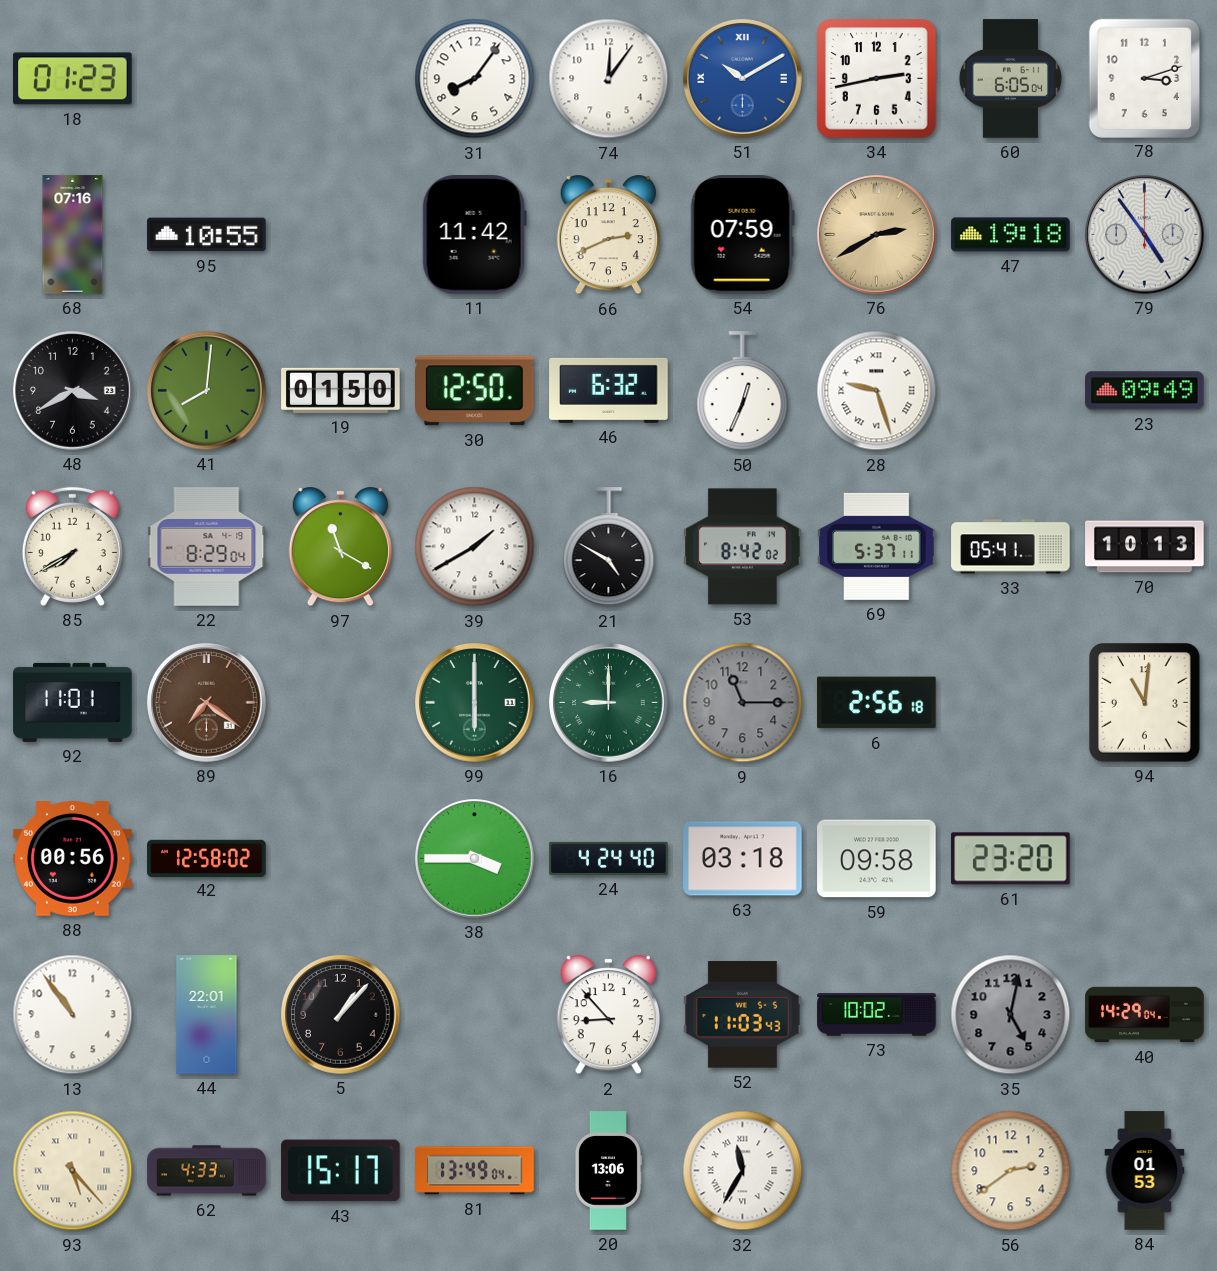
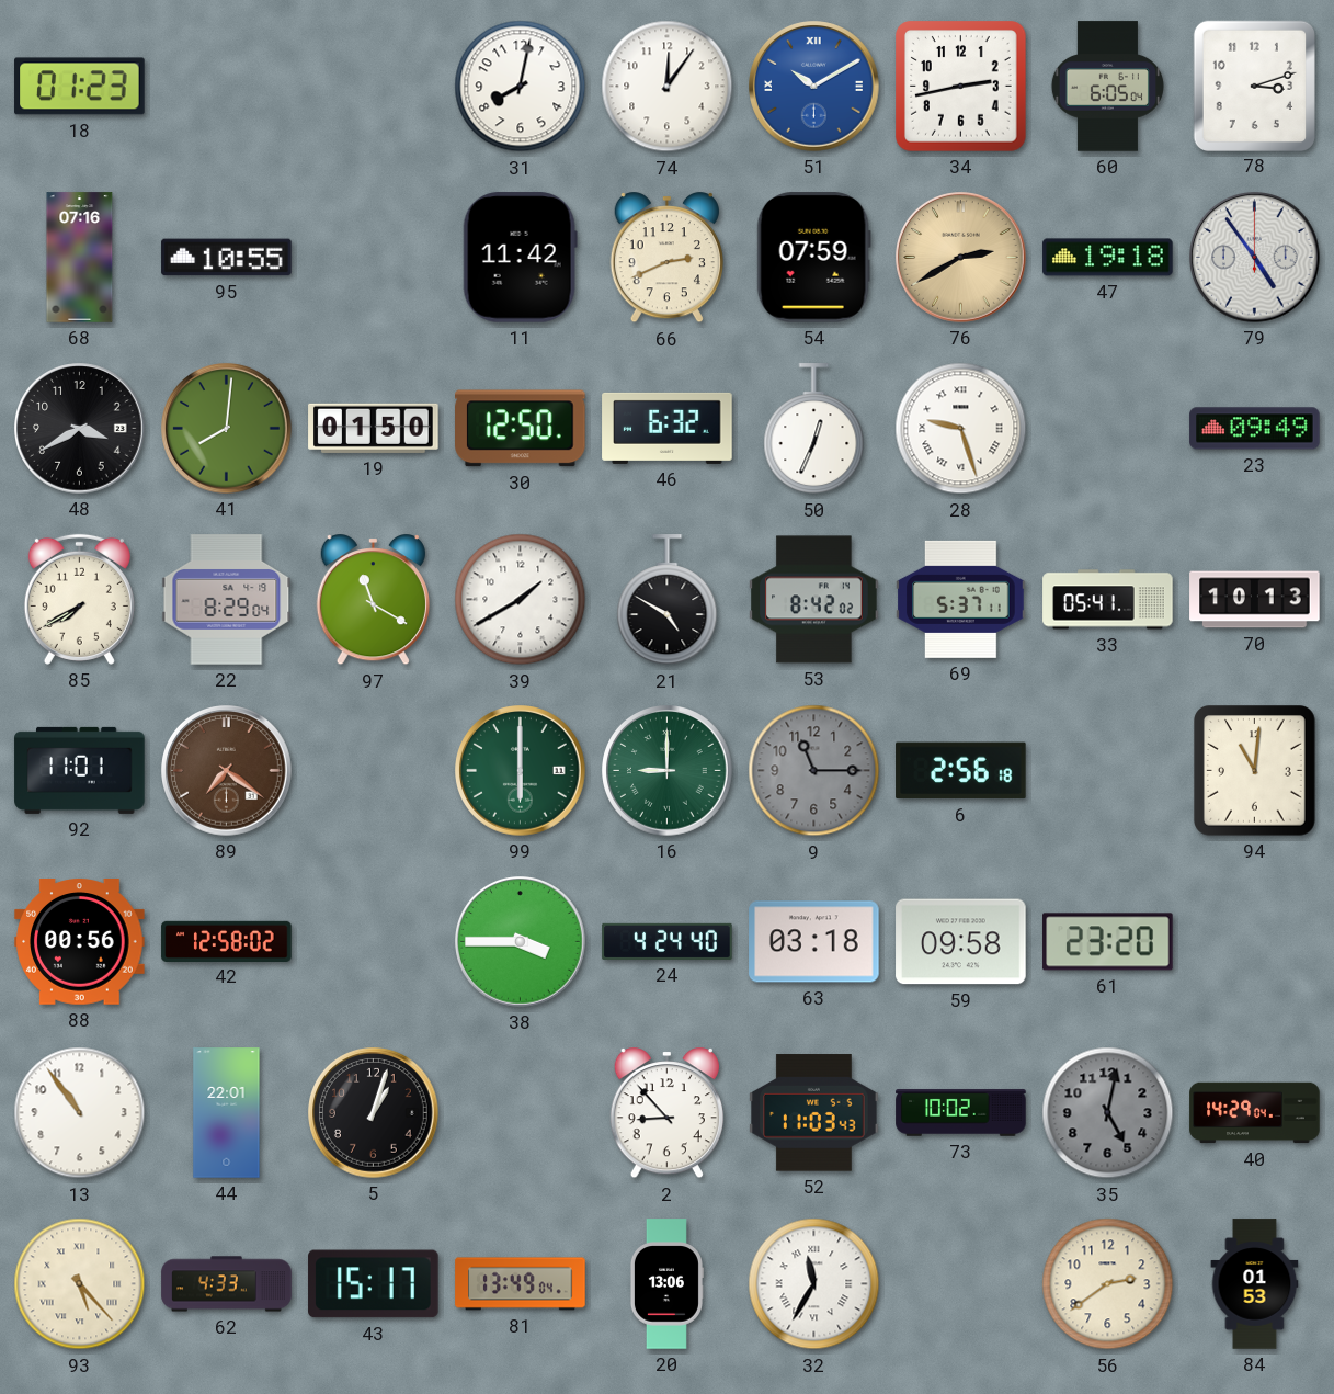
31: 8:06 -> 8:02 (521, 87)
5: 1:07 -> 1:03 (374, 1113)
